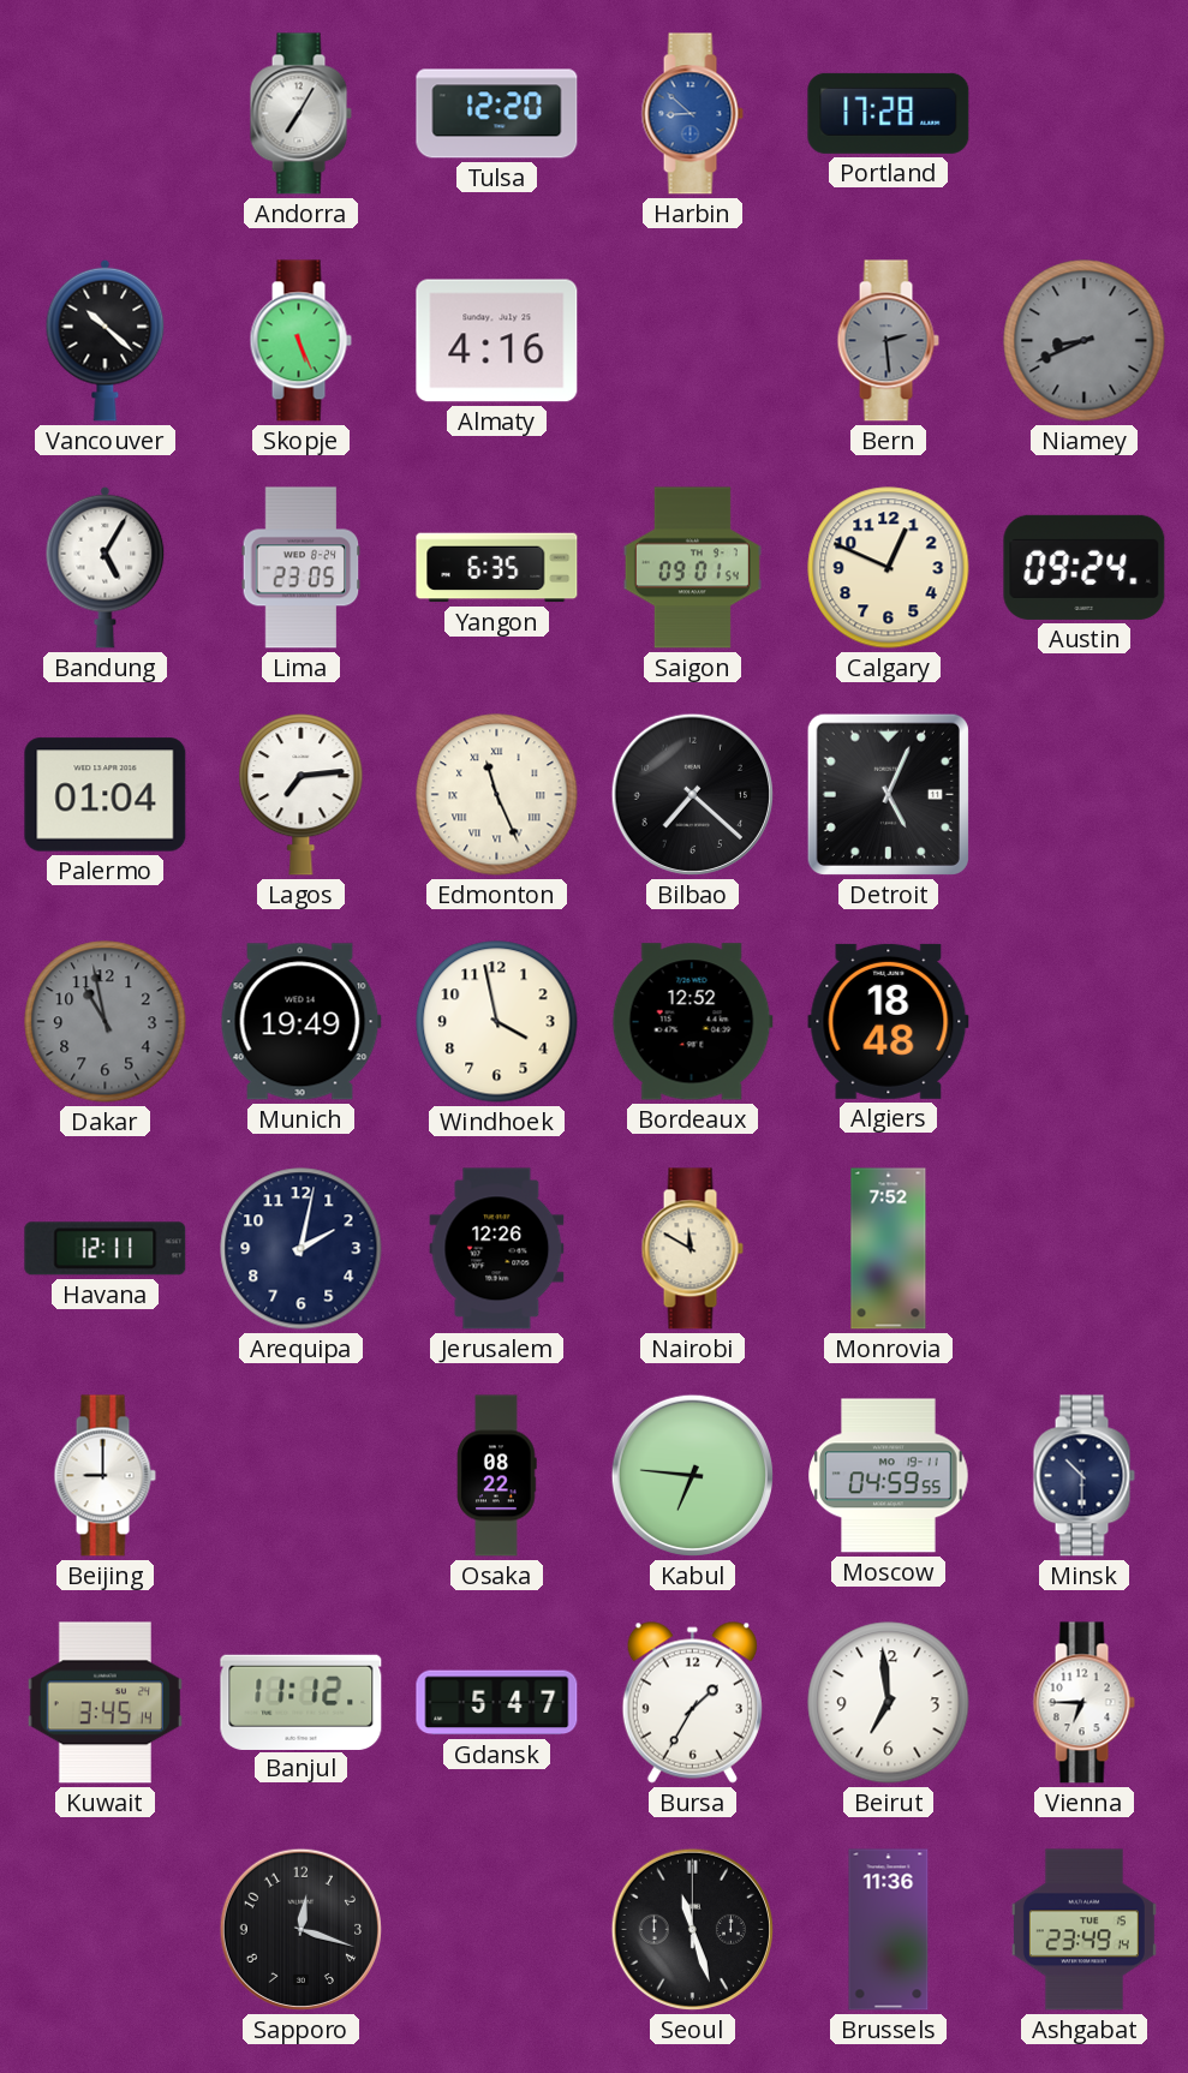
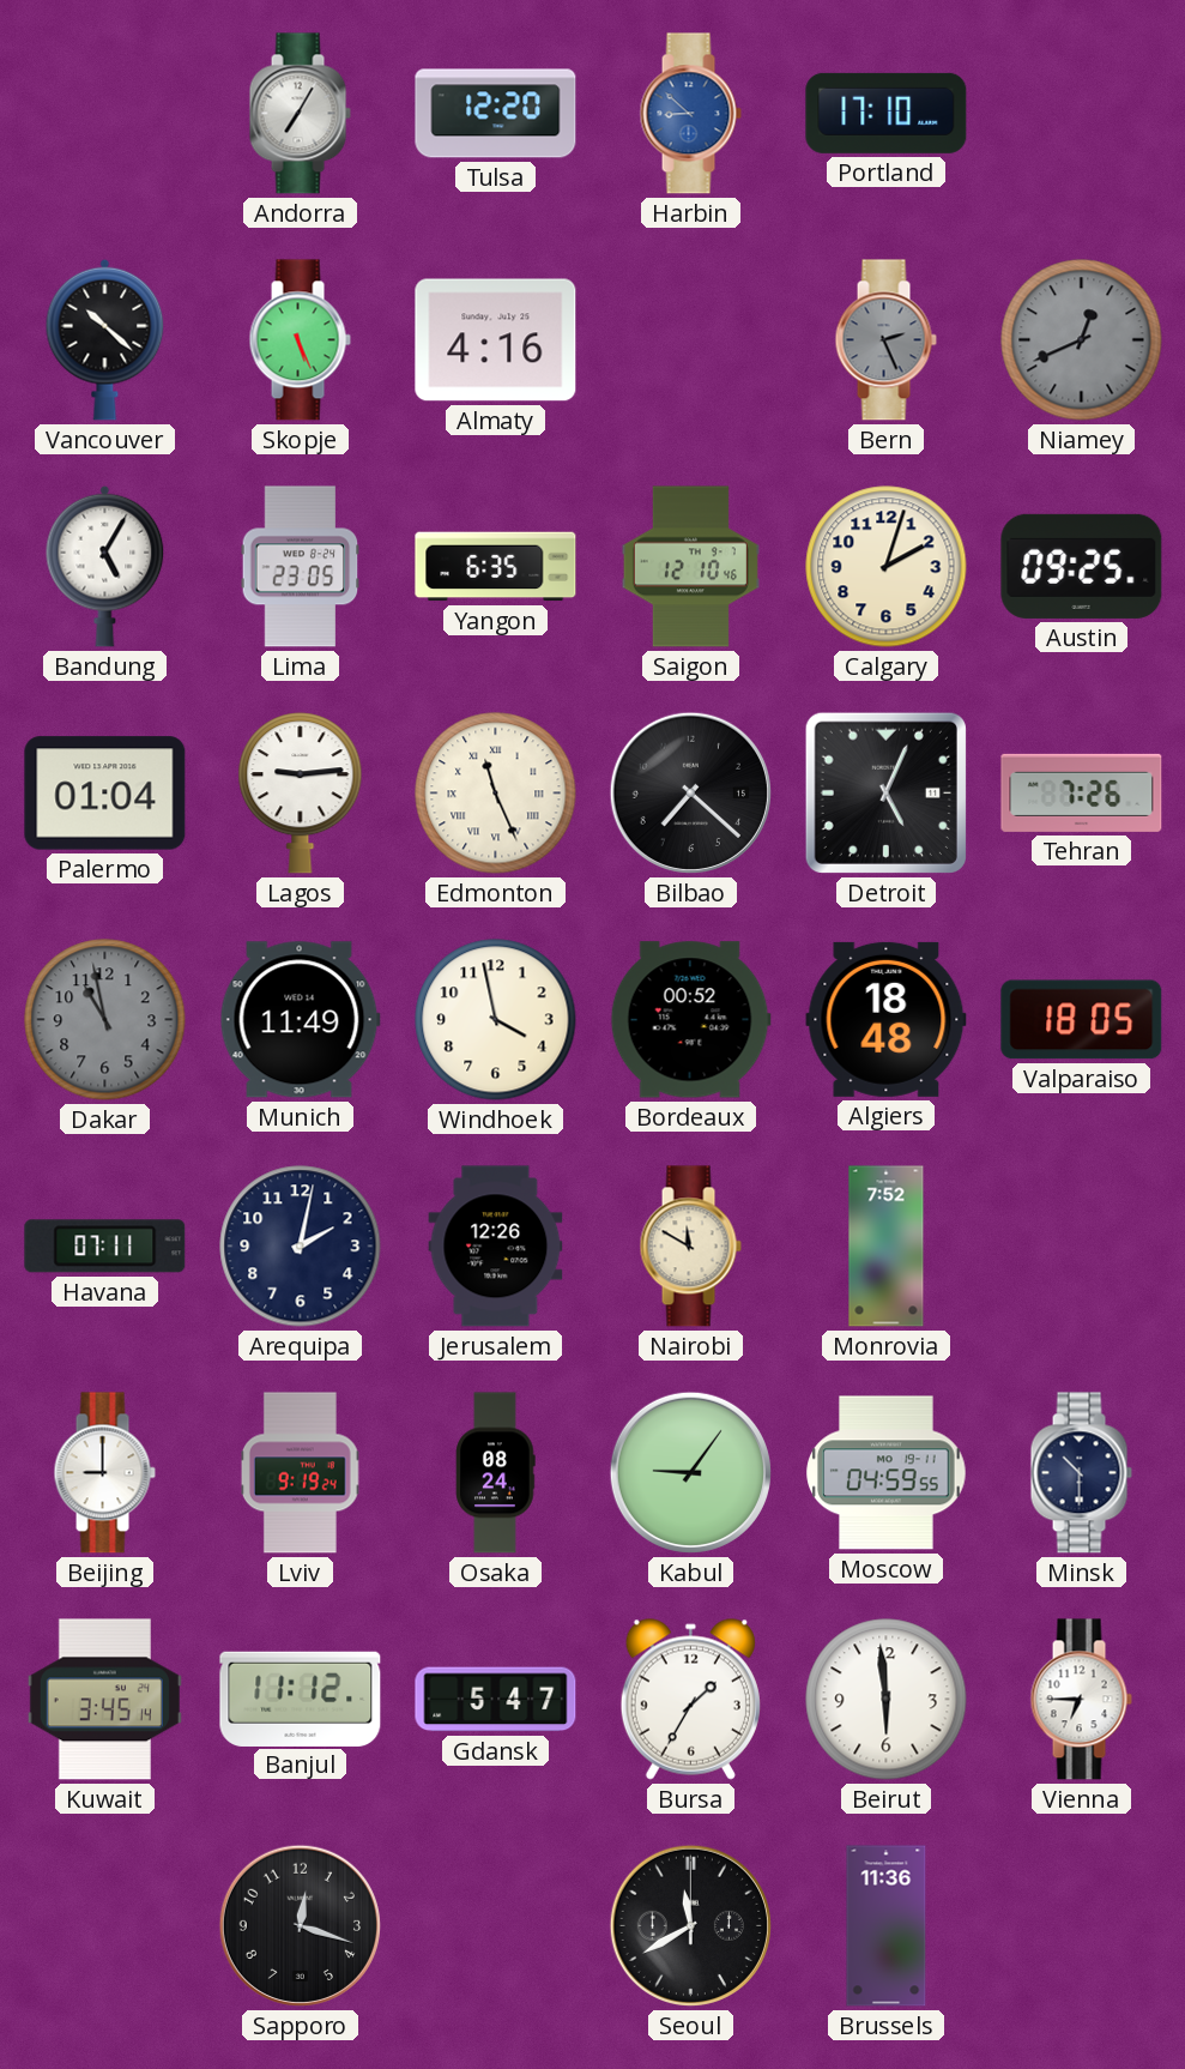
Portland: 17:28 -> 17:10 (887, 113)
Bern: 2:29 -> 2:26 (885, 340)
Niamey: 8:41 -> 12:41 (1082, 340)
Saigon: 09:01 -> 12:10 (690, 567)
Calgary: 12:49 -> 2:03 (887, 567)
Austin: 09:24 -> 09:25 (1082, 566)
Lagos: 7:14 -> 9:14 (301, 794)
Tehran: none -> 7:26 (1082, 792)
Munich: 19:49 -> 11:49 (300, 1020)
Bordeaux: 12:52 -> 00:52 (690, 1020)
Valparaiso: none -> 18:05 (1082, 1020)
Havana: 12:11 -> 07:11 (105, 1247)
Lviv: none -> 9:19 (301, 1473)
Osaka: 08:22 -> 08:24 (496, 1473)
Kabul: 6:46 -> 9:06 (690, 1472)
Beirut: 6:59 -> 5:59 (887, 1700)
Seoul: 11:27 -> 11:40 (690, 1925)
Ashgabat: 23:49 -> none (1083, 1930)
